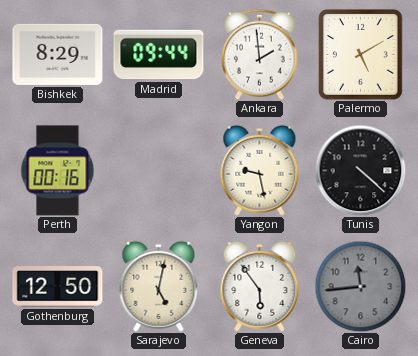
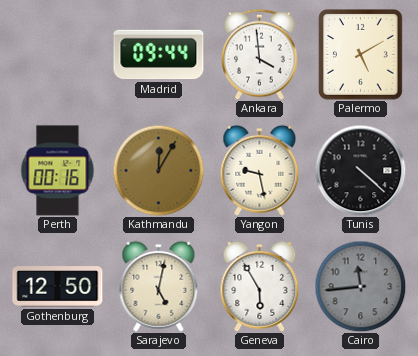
Bishkek: 8:29 -> none (58, 54)
Ankara: 1:59 -> 3:59 (260, 54)
Kathmandu: none -> 12:05 (158, 170)
Geneva: 5:54 -> 5:55 (260, 286)
